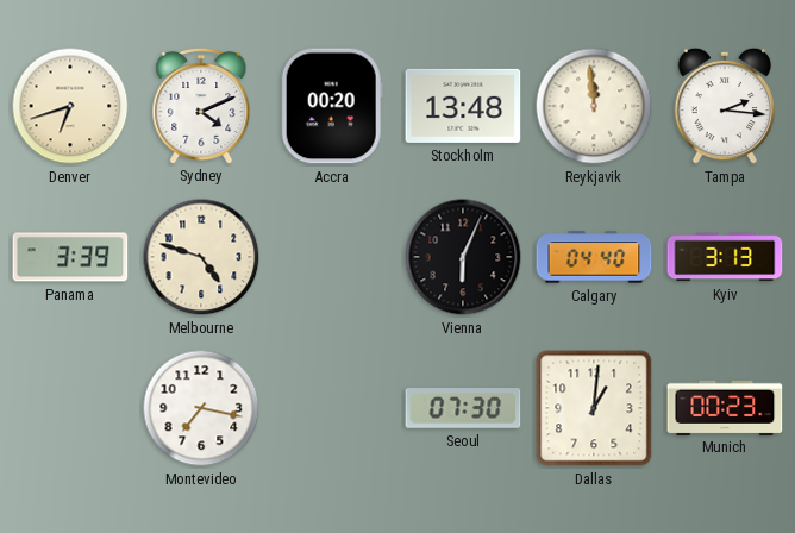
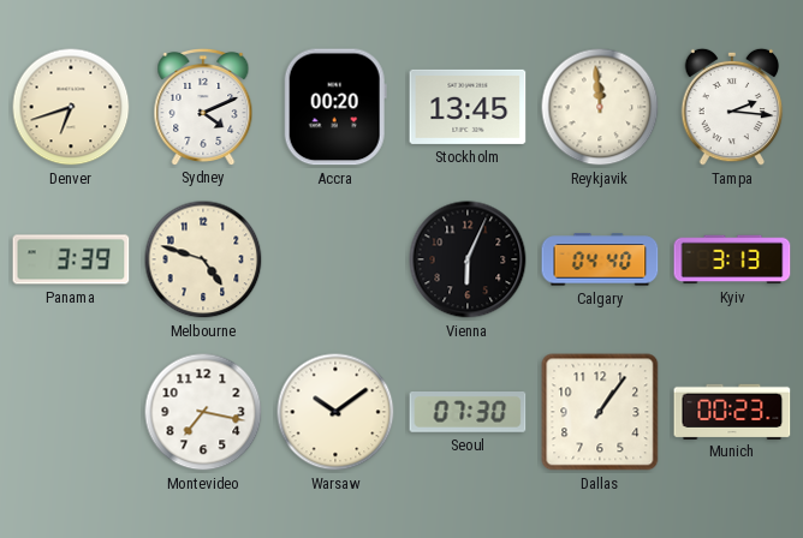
Stockholm: 13:48 -> 13:45 (468, 107)
Warsaw: none -> 10:09 (335, 412)
Dallas: 1:01 -> 1:06 (600, 412)
